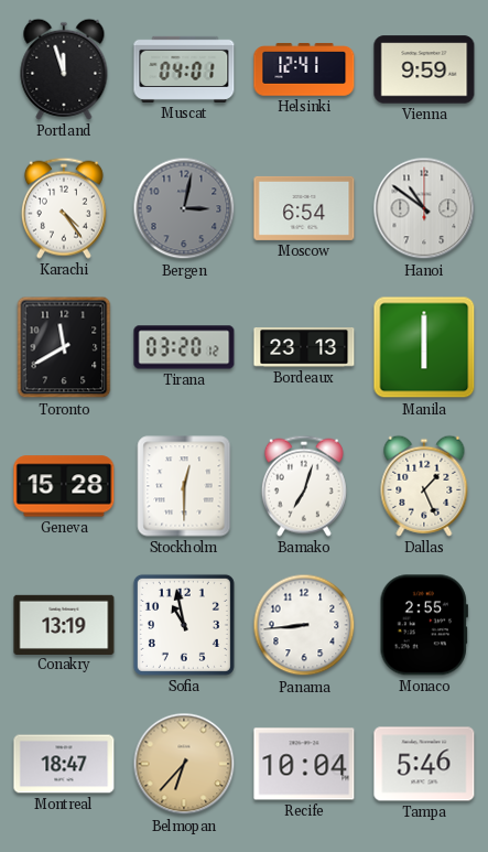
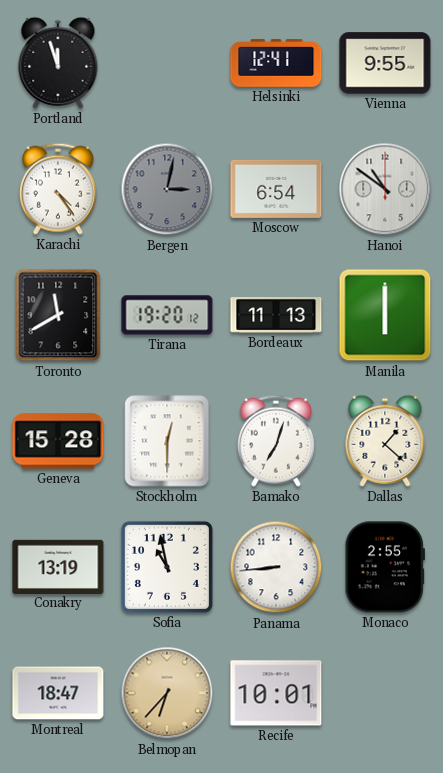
Muscat: 04:01 -> none (184, 69)
Vienna: 9:59 -> 9:55 (385, 63)
Tirana: 03:20 -> 19:20 (167, 315)
Bordeaux: 23:13 -> 11:13 (276, 316)
Dallas: 1:26 -> 1:22 (385, 441)
Recife: 10:04 -> 10:01 (276, 693)
Tampa: 5:46 -> none (424, 764)
